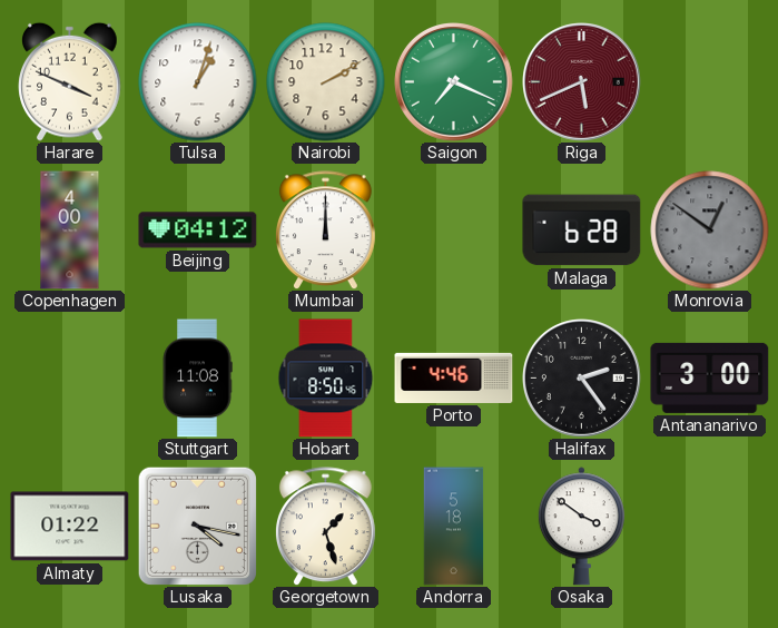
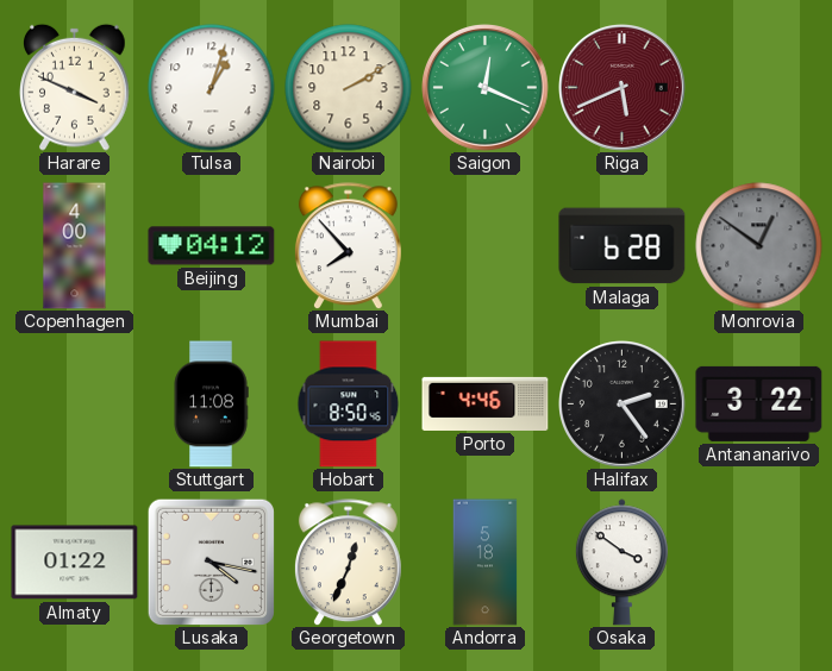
Saigon: 7:19 -> 12:19 (486, 88)
Mumbai: 12:00 -> 7:53 (348, 246)
Antananarivo: 3:00 -> 3:22 (759, 403)
Georgetown: 1:27 -> 12:34 (348, 563)
